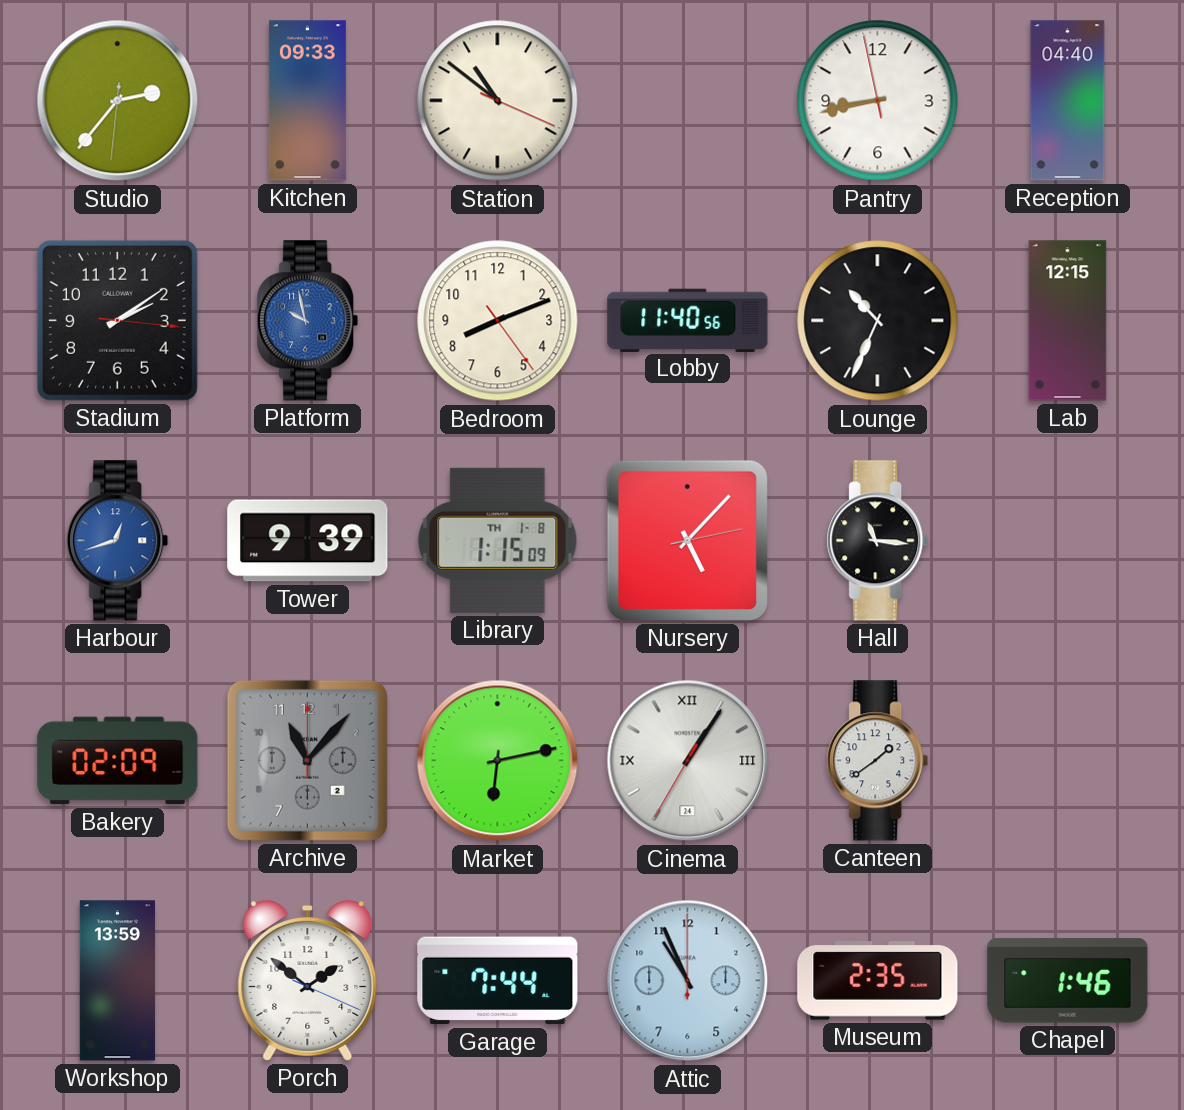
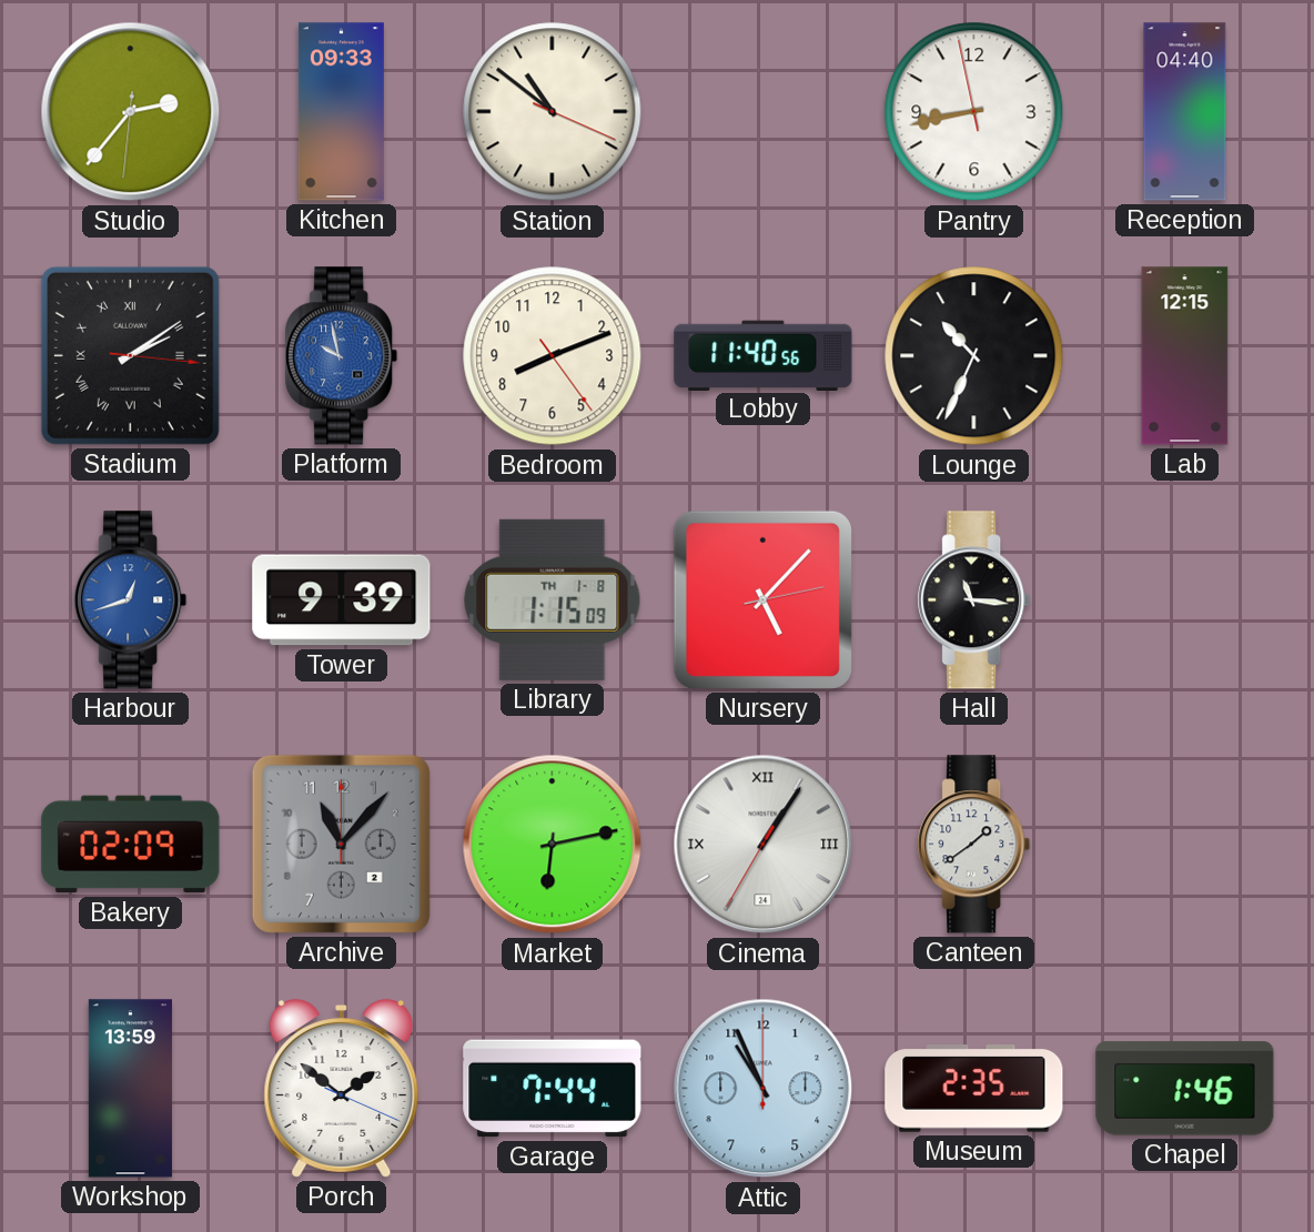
Stadium numerals: Arabic -> Roman (130, 355)
